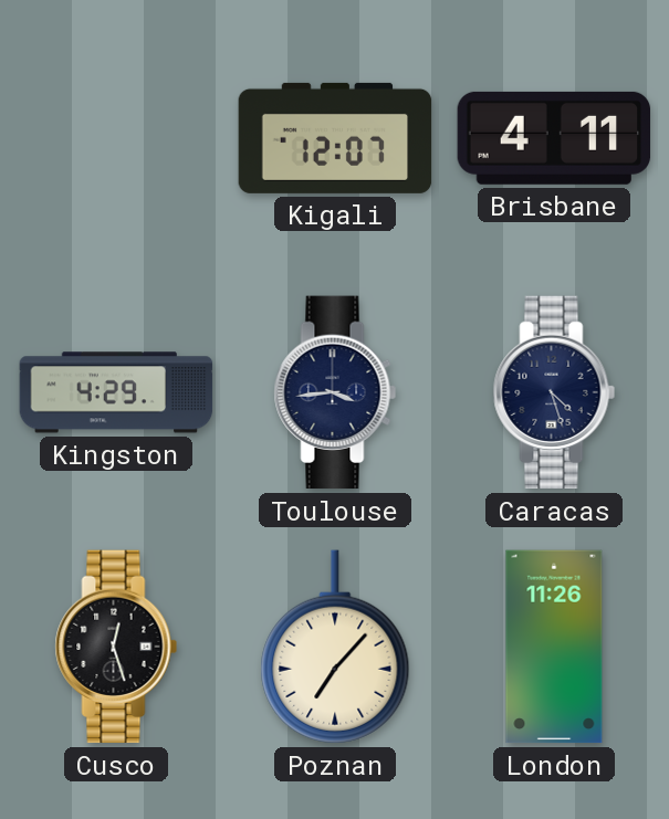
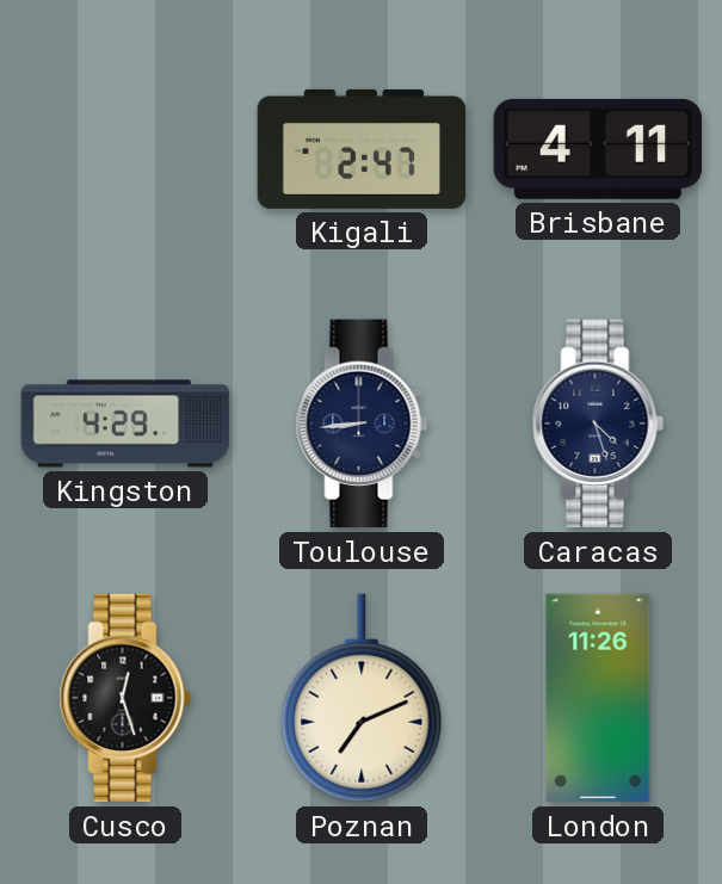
Kigali: 12:07 -> 2:47 (362, 149)
Toulouse: 3:44 -> 8:44 (362, 424)
Poznan: 7:07 -> 7:11 (362, 698)
